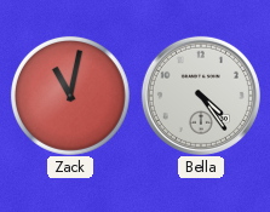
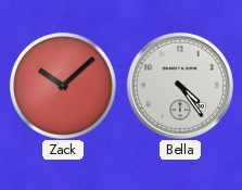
Zack: 11:02 -> 10:08 (63, 86)
